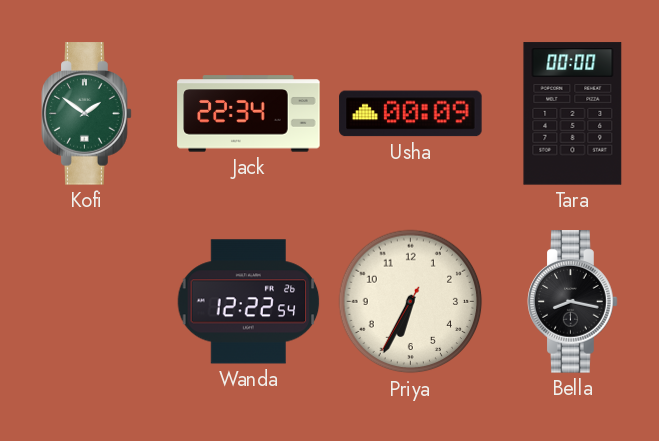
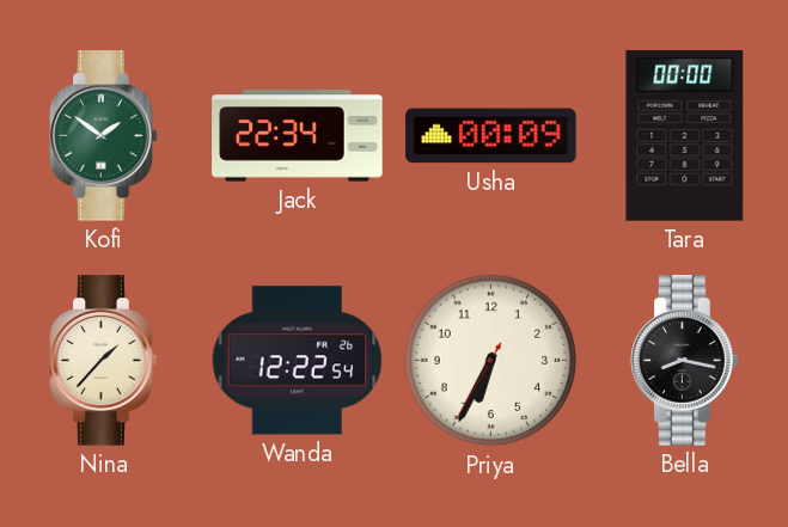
Nina: none -> 1:37 (104, 361)
